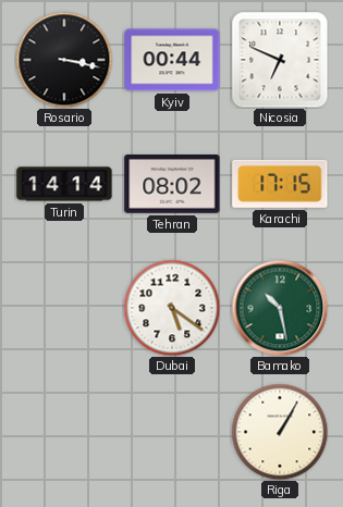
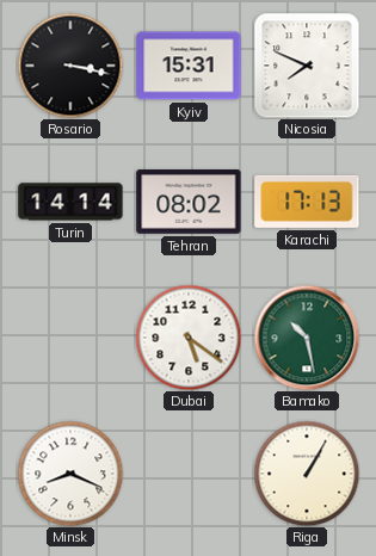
Kyiv: 00:44 -> 15:31 (189, 66)
Nicosia: 6:49 -> 7:49 (307, 66)
Karachi: 17:15 -> 17:13 (307, 202)
Minsk: none -> 8:19 (70, 474)
